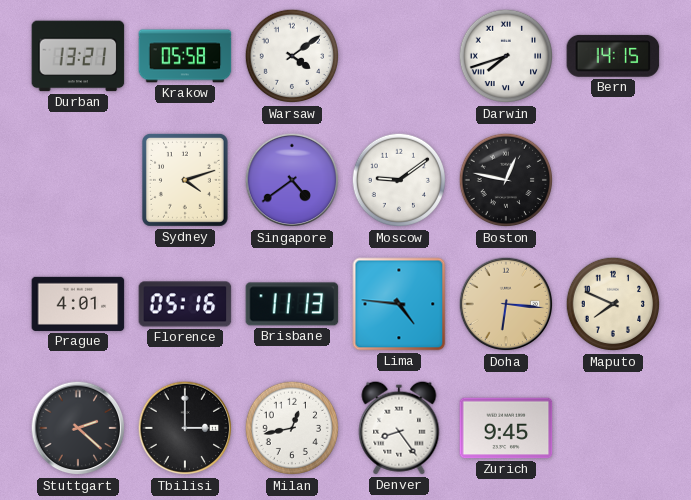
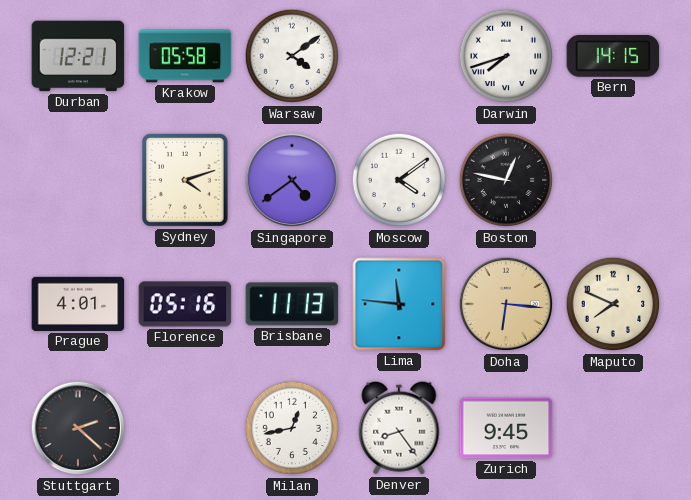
Durban: 13:21 -> 12:21 (78, 56)
Moscow: 9:09 -> 4:09 (399, 180)
Lima: 4:46 -> 11:46 (399, 304)
Tbilisi: 3:00 -> none (185, 428)
